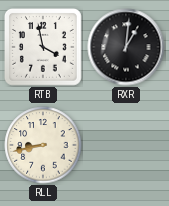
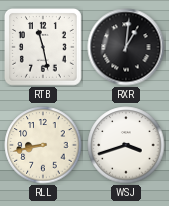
RTB: 3:58 -> 11:28 (44, 48)
WSJ: none -> 3:42 (126, 145)
